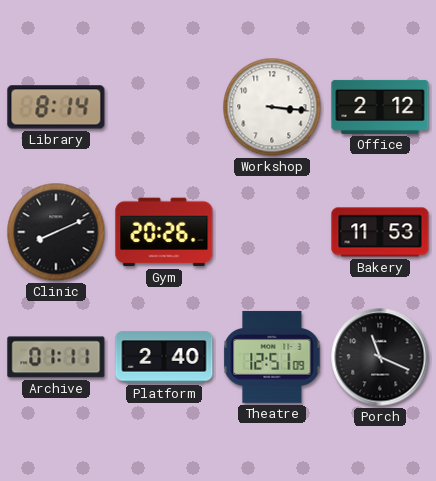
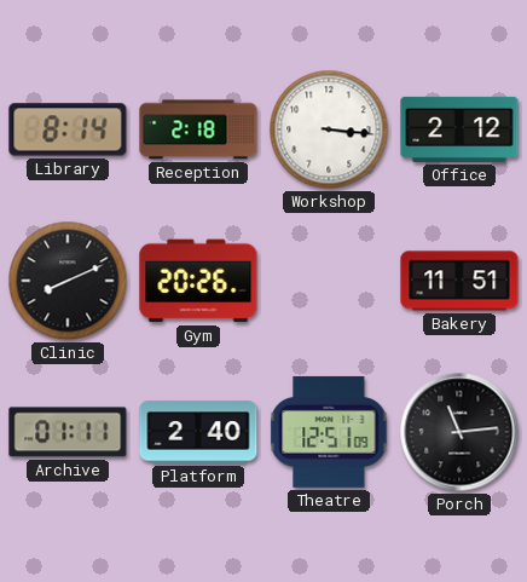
Reception: none -> 2:18 (198, 129)
Bakery: 11:53 -> 11:51 (459, 281)
Porch: 11:19 -> 11:14 (459, 432)
